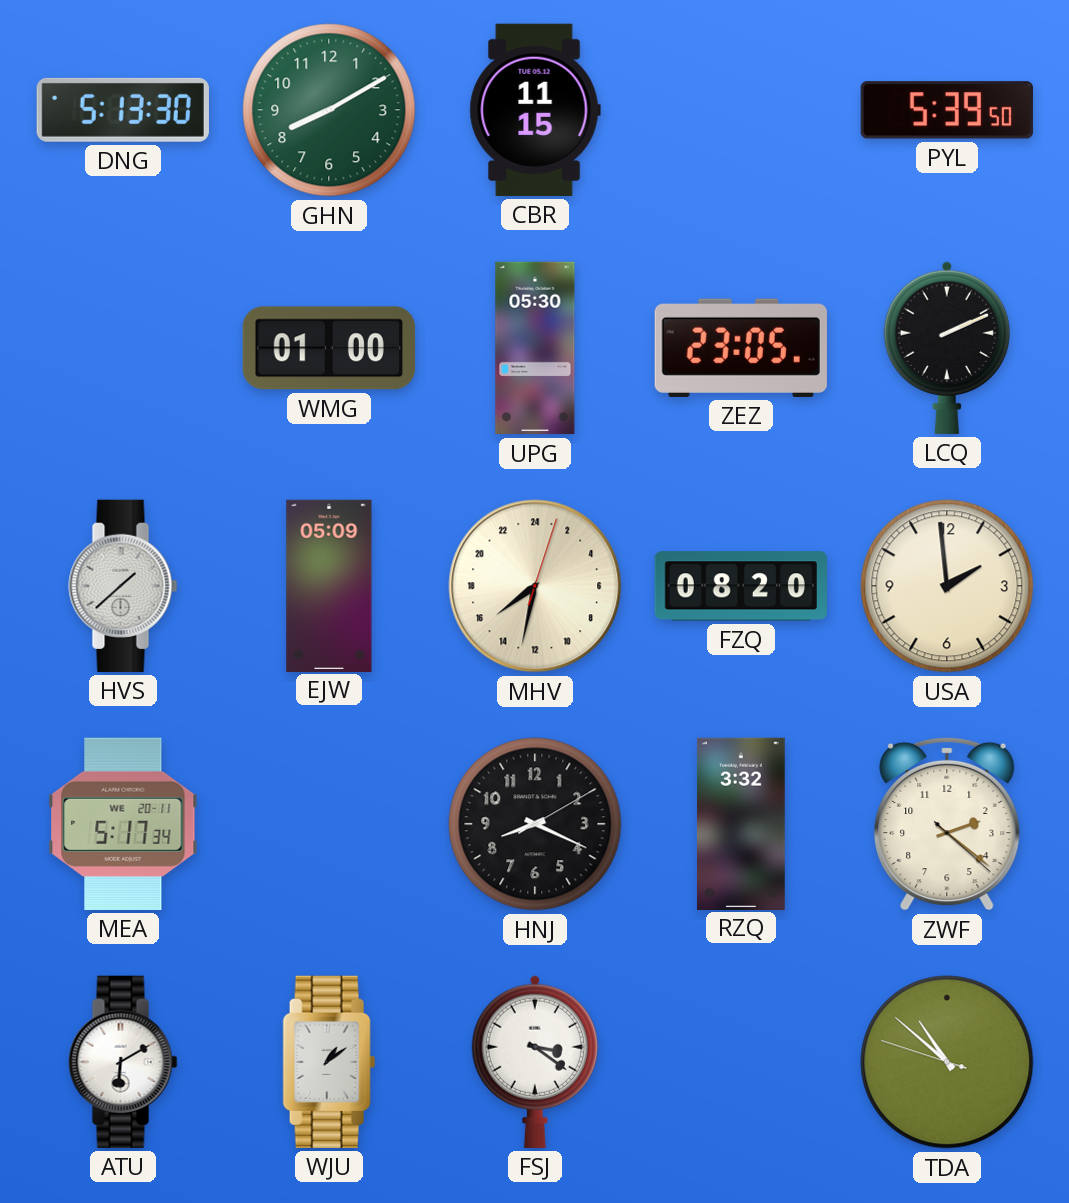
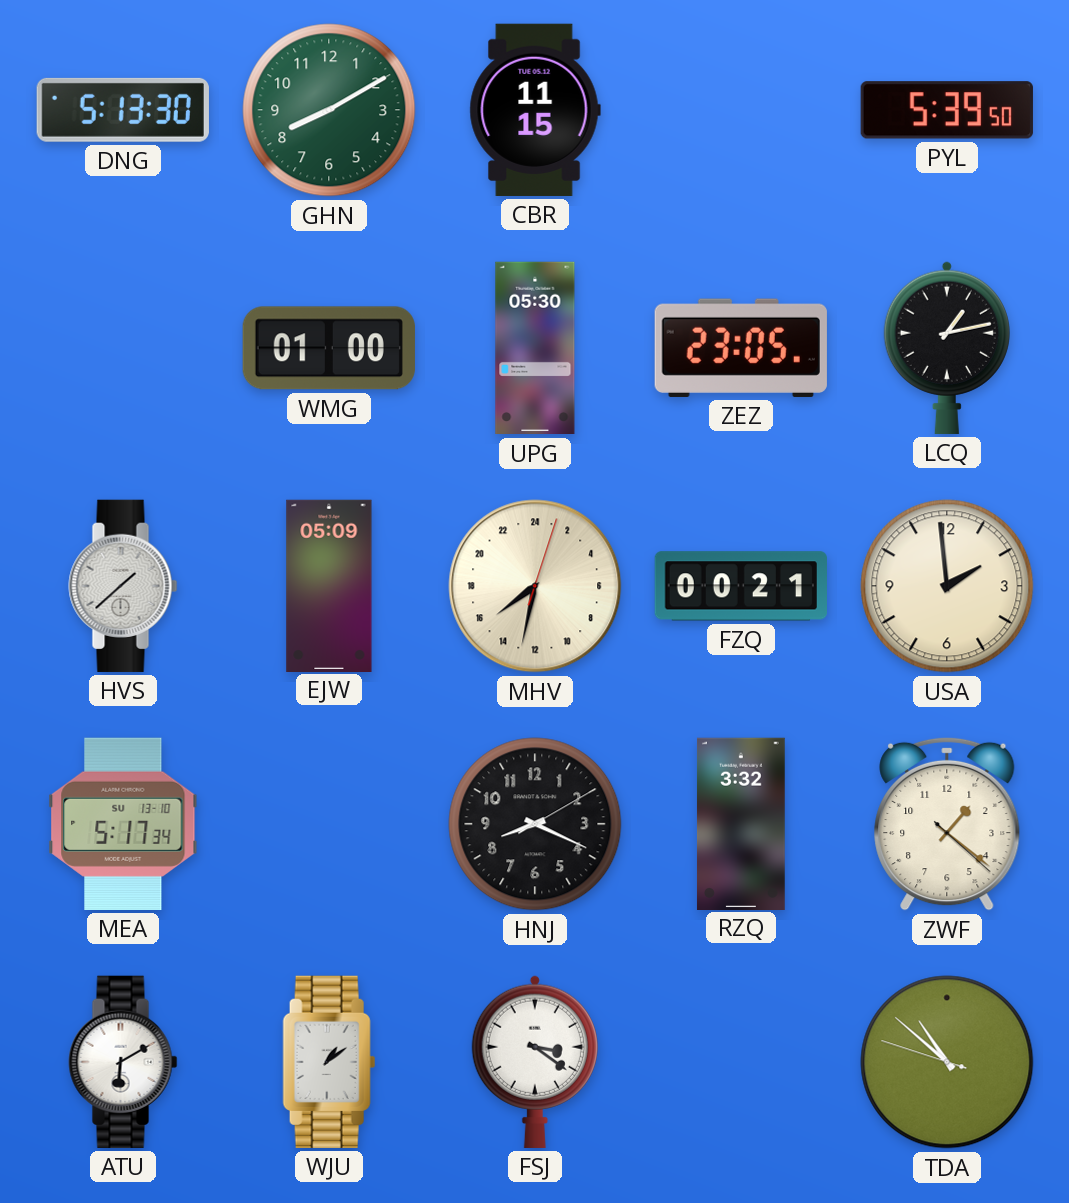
LCQ: 2:11 -> 1:13 (947, 348)
FZQ: 08:20 -> 00:21 (741, 586)
MEA date: WE 20-11 -> SU 13-10 (123, 824)
ZWF: 2:21 -> 1:21 (947, 824)
